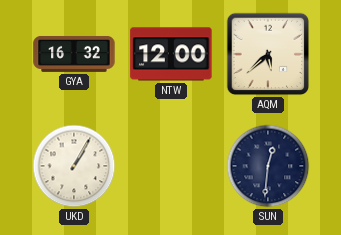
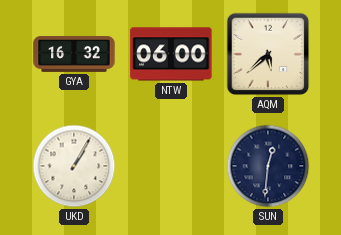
NTW: 12:00 -> 06:00 (171, 54)
